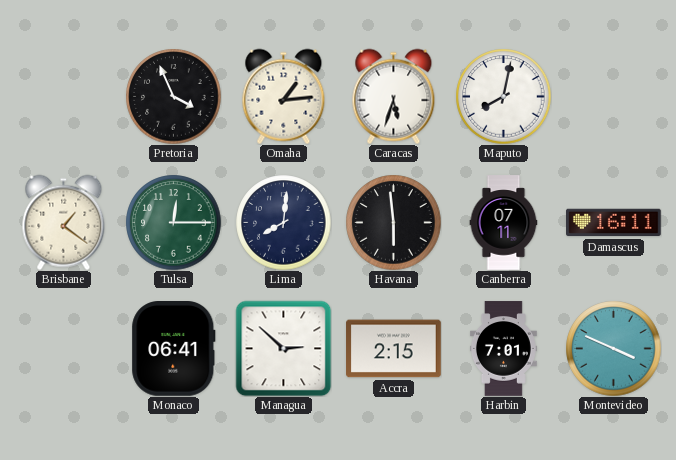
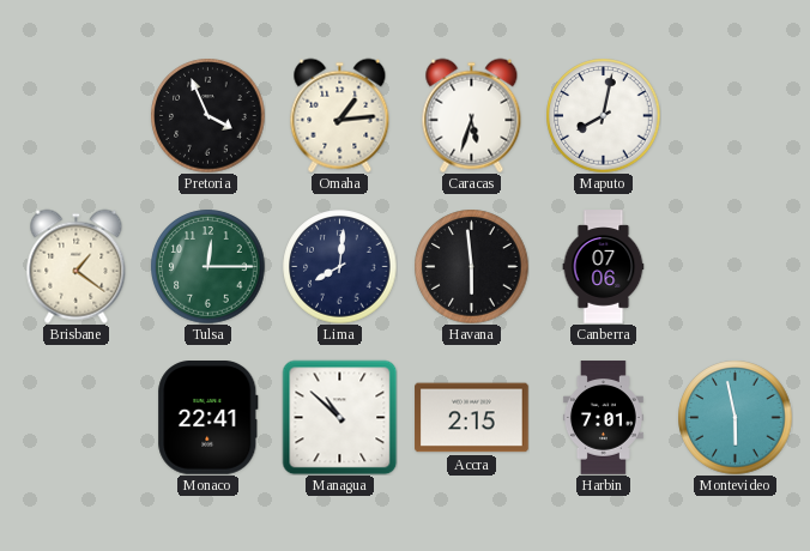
Canberra: 07:11 -> 07:06 (604, 267)
Damascus: 16:11 -> none (614, 223)
Monaco: 06:41 -> 22:41 (208, 418)
Managua: 2:52 -> 10:52 (339, 417)
Montevideo: 3:49 -> 5:58 (735, 417)
